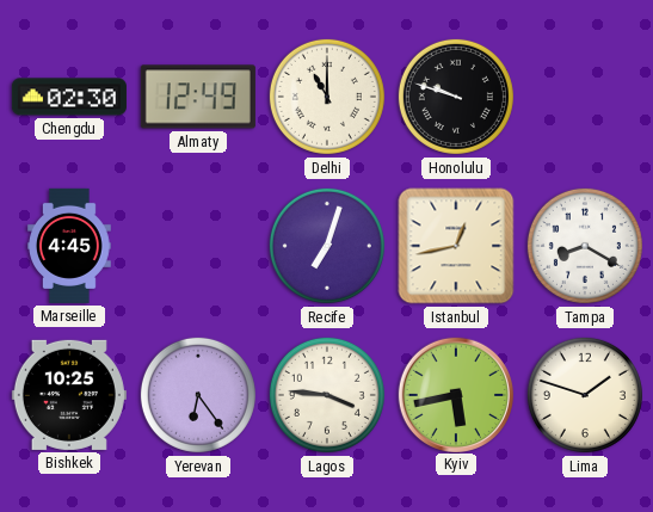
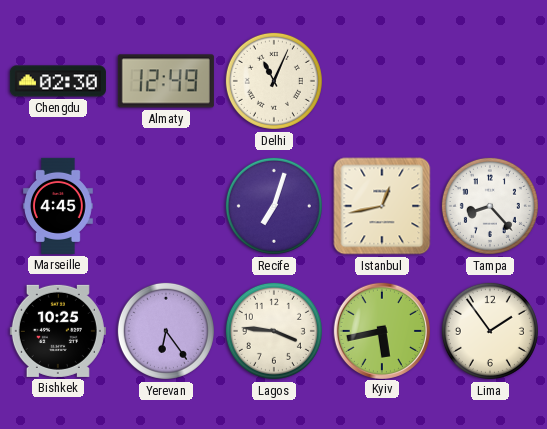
Delhi: 11:00 -> 11:04 (274, 81)
Honolulu: 9:48 -> none (456, 97)
Tampa: 8:20 -> 8:23 (490, 206)
Lima: 1:48 -> 1:54 (490, 331)
